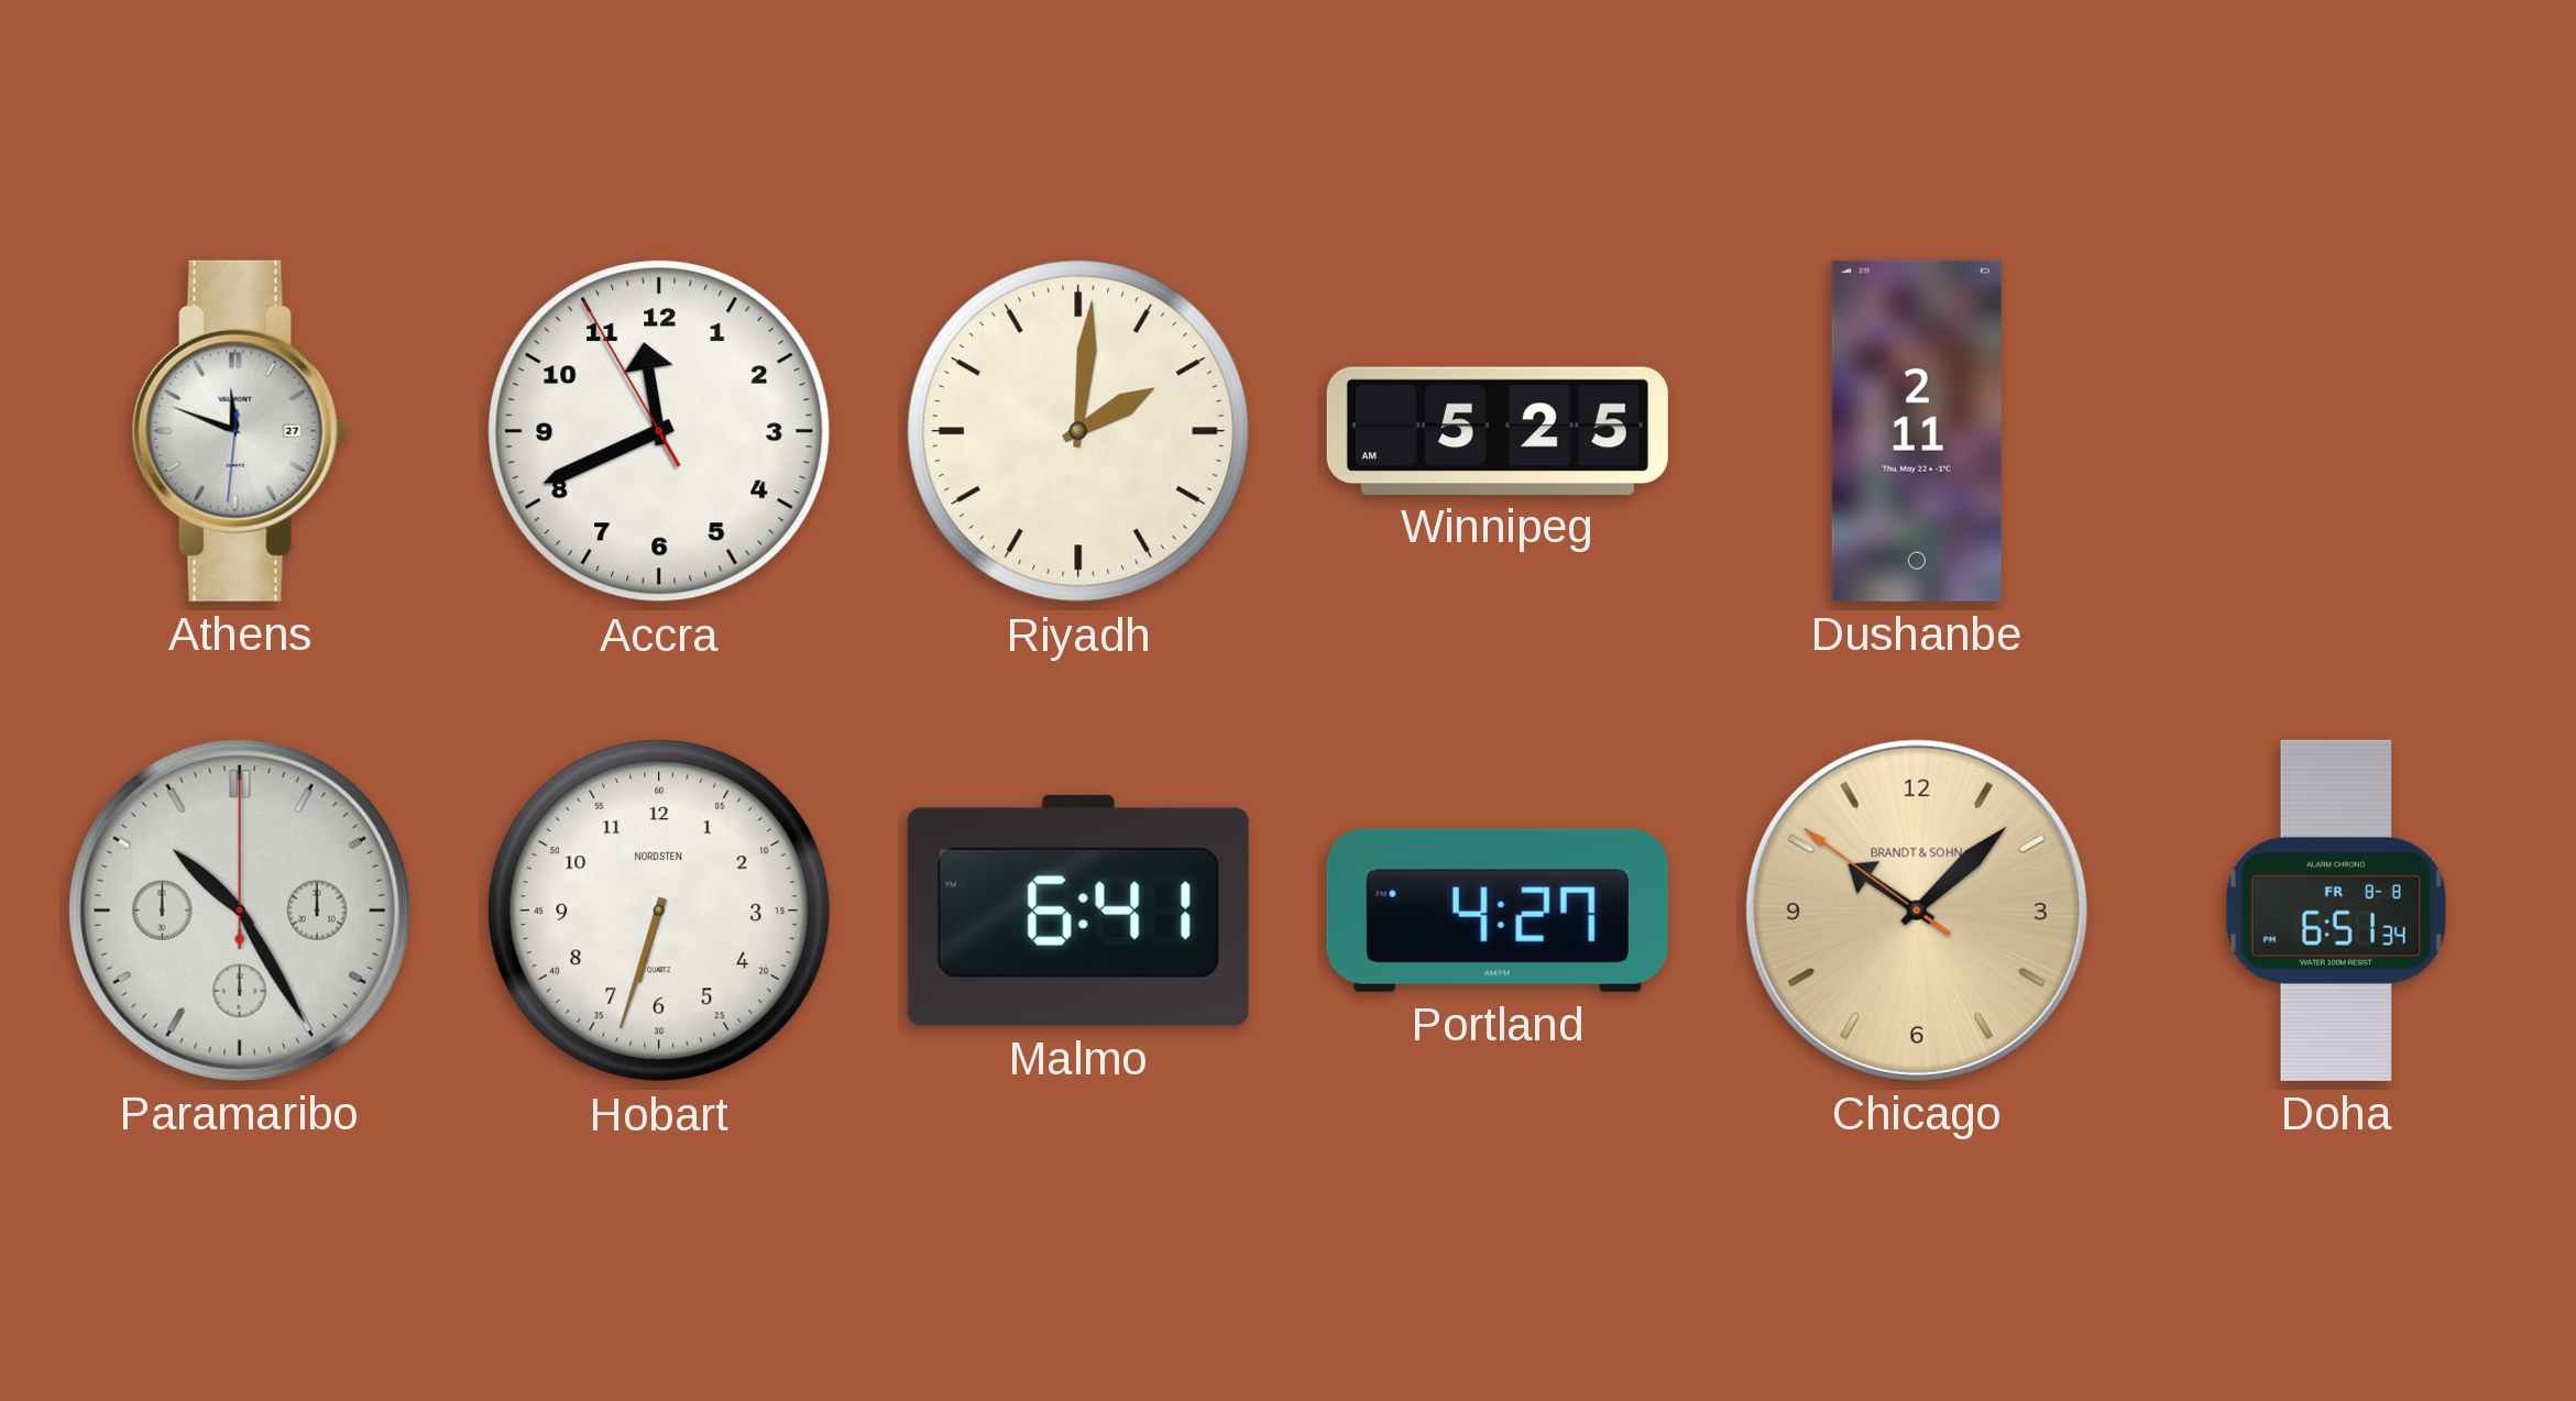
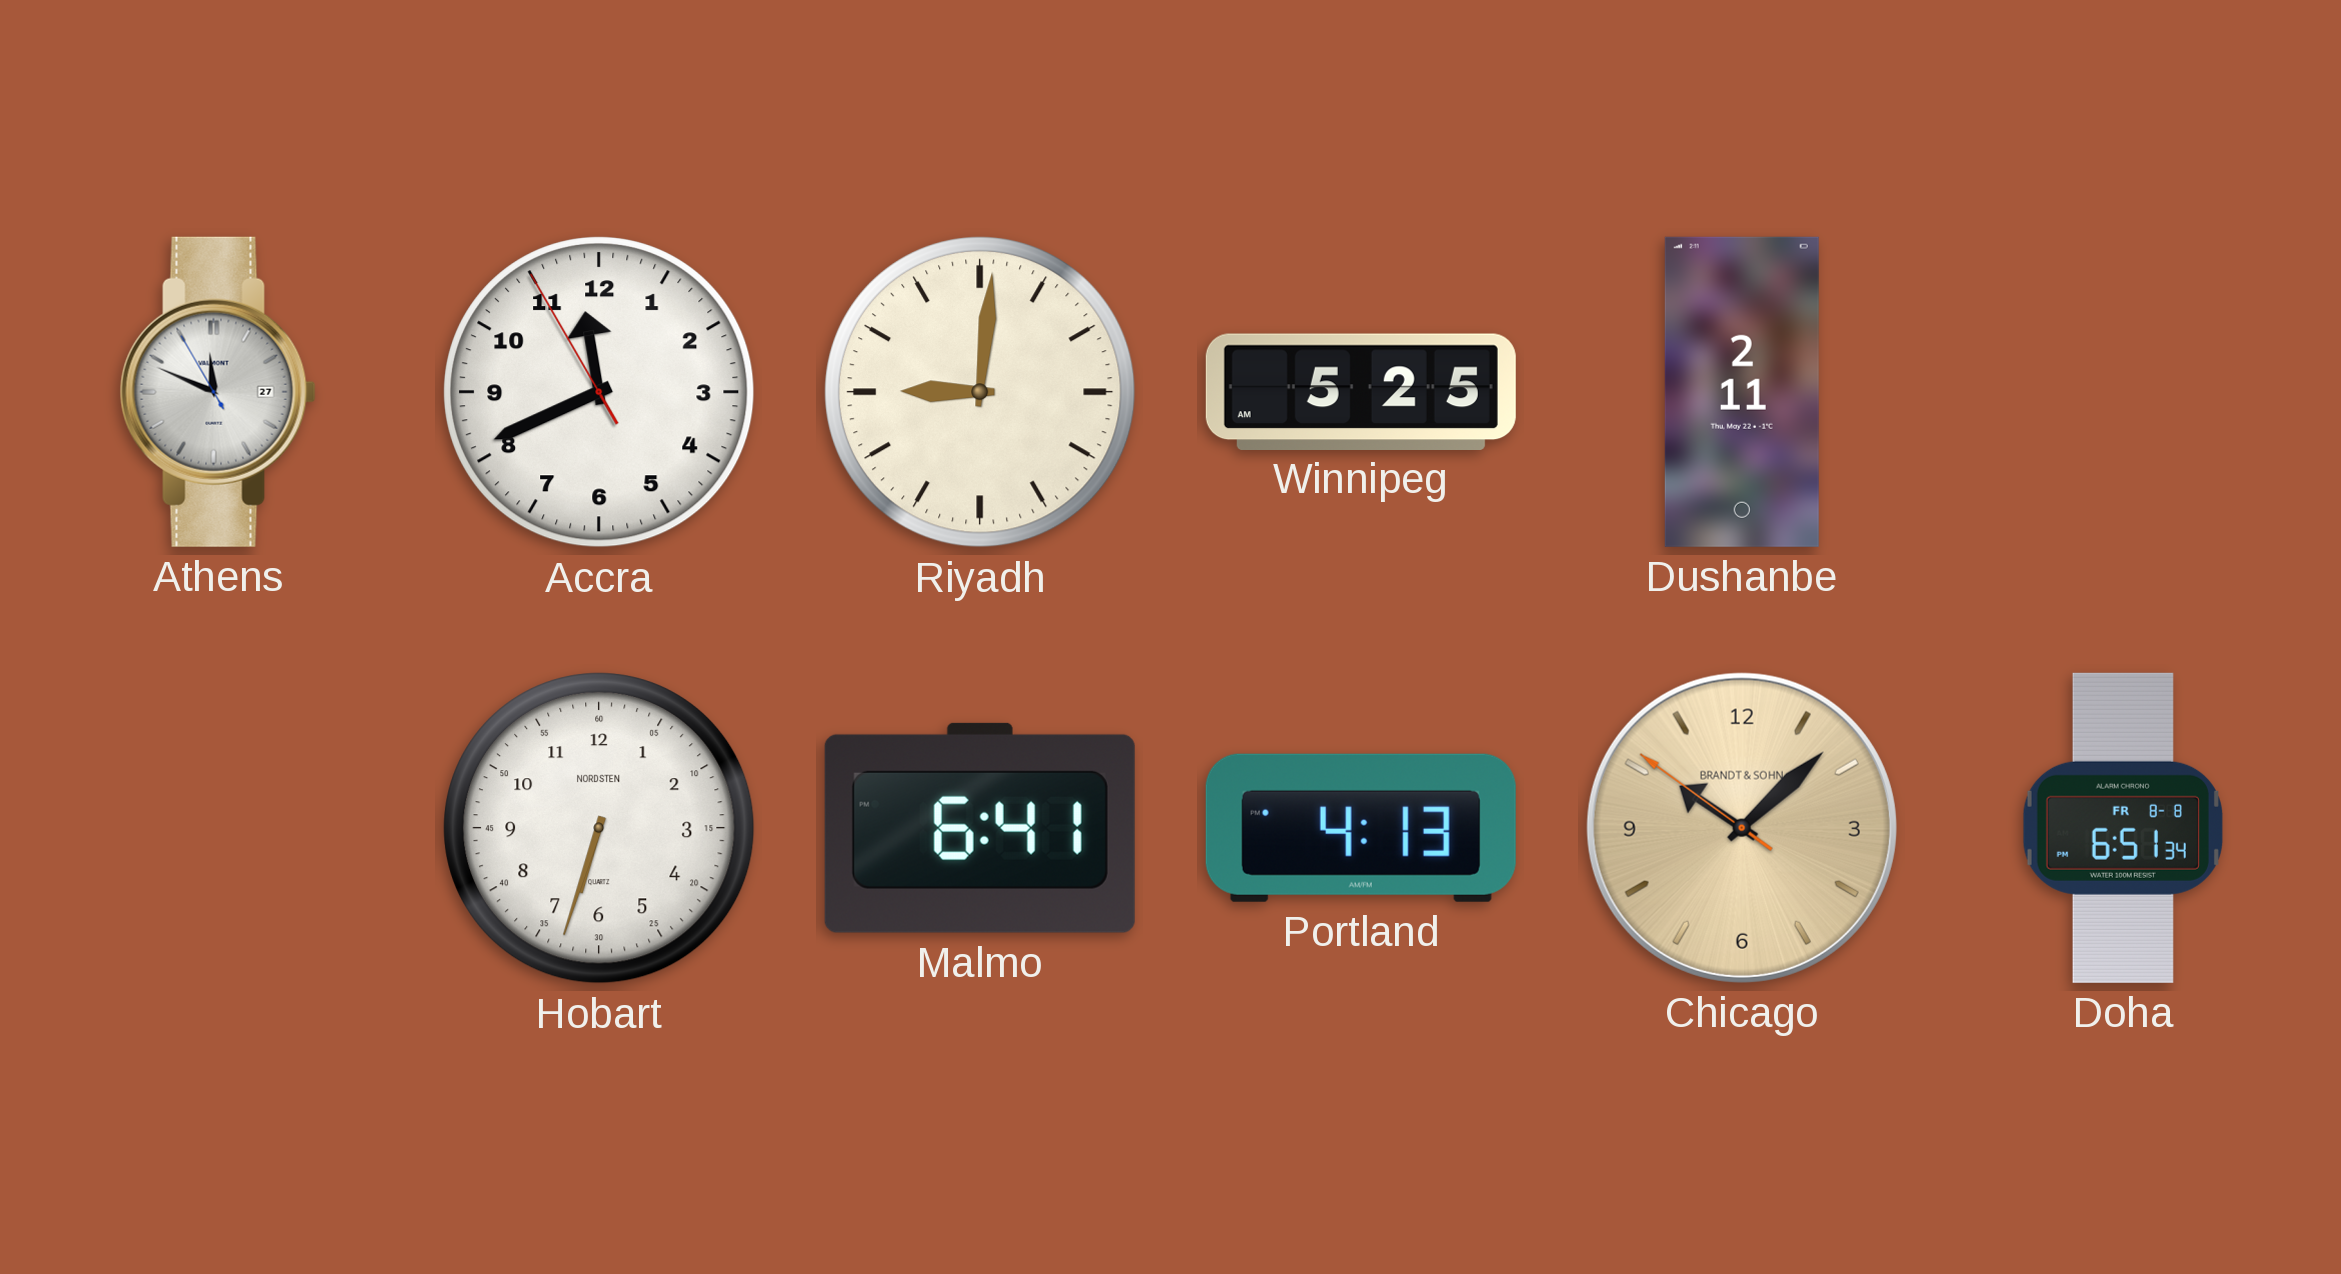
Athens: 11:48:31 -> 11:48:55 (218, 392)
Riyadh: 2:01 -> 9:01 (980, 392)
Paramaribo: 10:25 -> none (240, 911)
Portland: 4:27 -> 4:13 (1361, 828)
